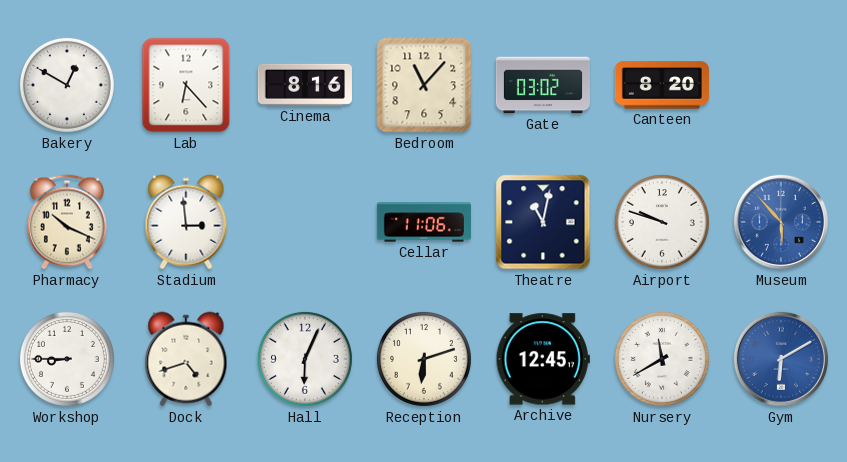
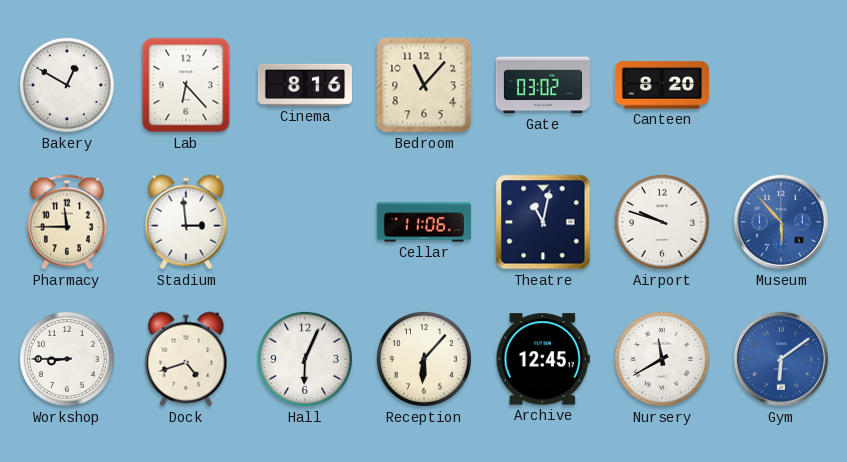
Pharmacy: 10:19 -> 11:45 (67, 222)
Reception: 6:12 -> 6:07 (424, 359)
Gym: 6:10 -> 6:09 (781, 359)
